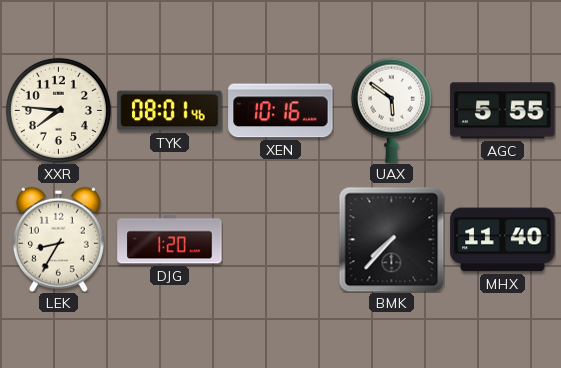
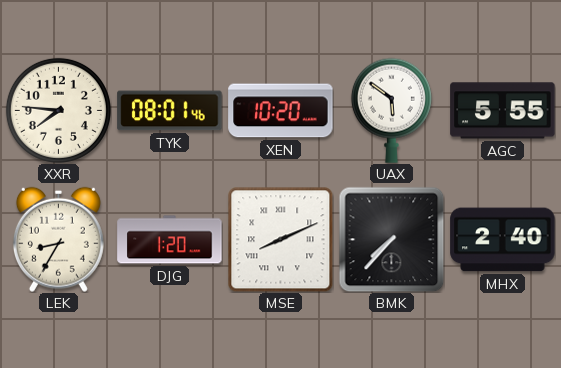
XEN: 10:16 -> 10:20 (281, 111)
MSE: none -> 8:11 (280, 239)
MHX: 11:40 -> 2:40 (503, 240)
